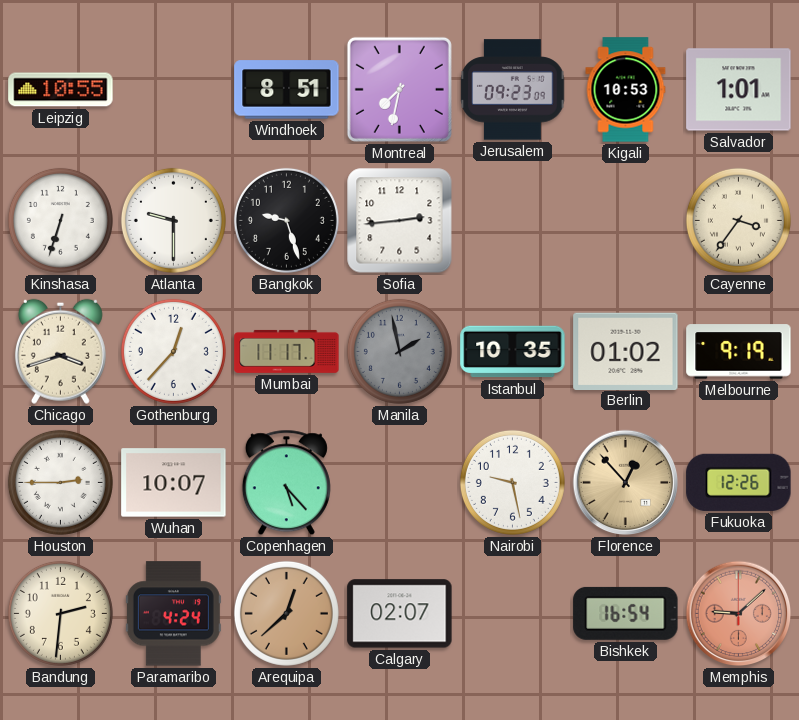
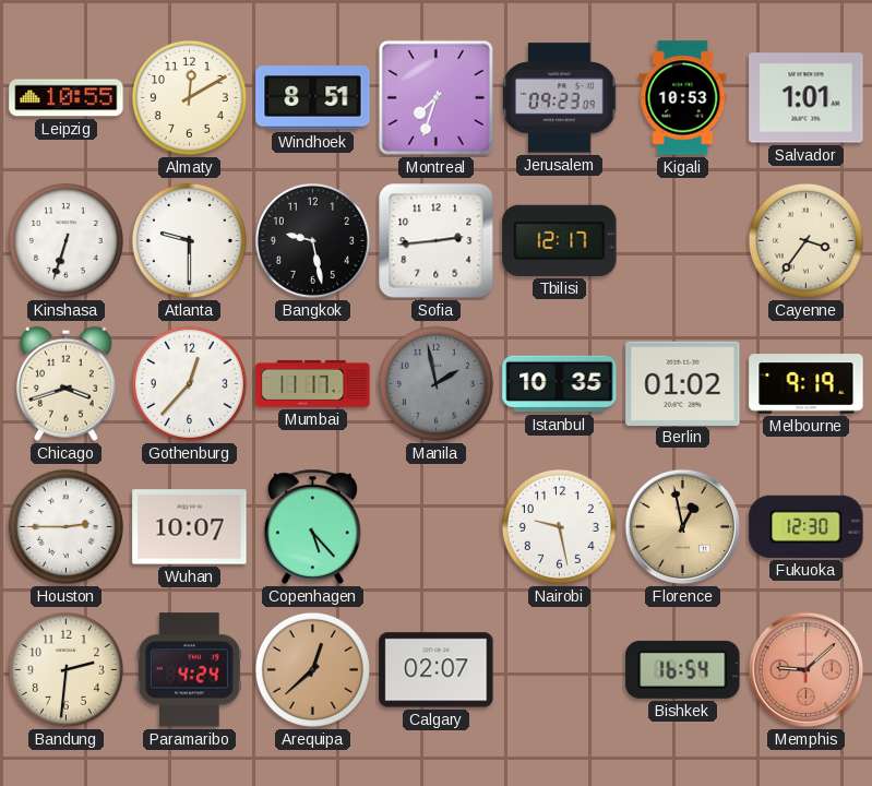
Almaty: none -> 12:10 (189, 97)
Montreal: 7:32 -> 7:33 (435, 97)
Bangkok: 9:27 -> 9:28 (312, 240)
Tbilisi: none -> 12:17 (560, 240)
Florence: 12:53 -> 12:58 (683, 527)
Fukuoka: 12:26 -> 12:30 (807, 526)
